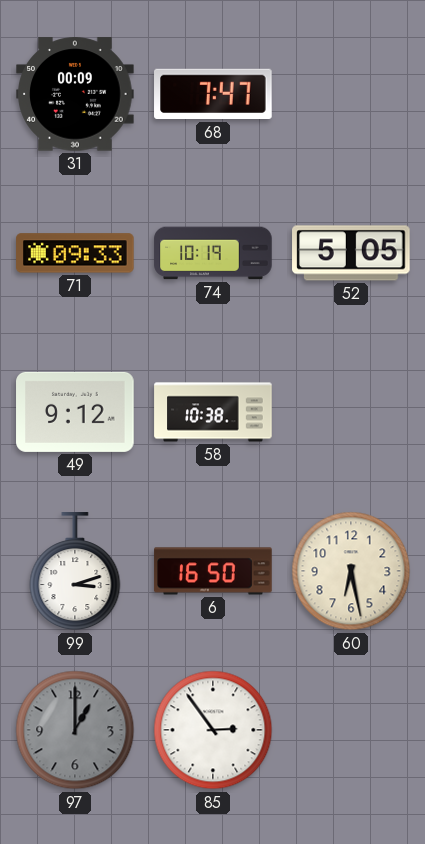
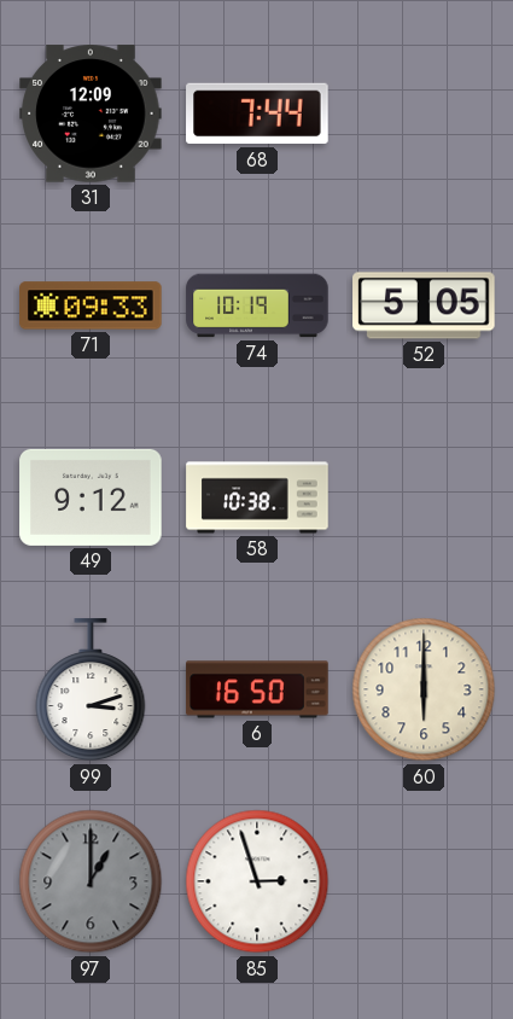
31: 00:09 -> 12:09 (91, 113)
68: 7:47 -> 7:44 (257, 113)
60: 6:28 -> 6:00 (424, 689)
85: 2:54 -> 2:57 (257, 881)
